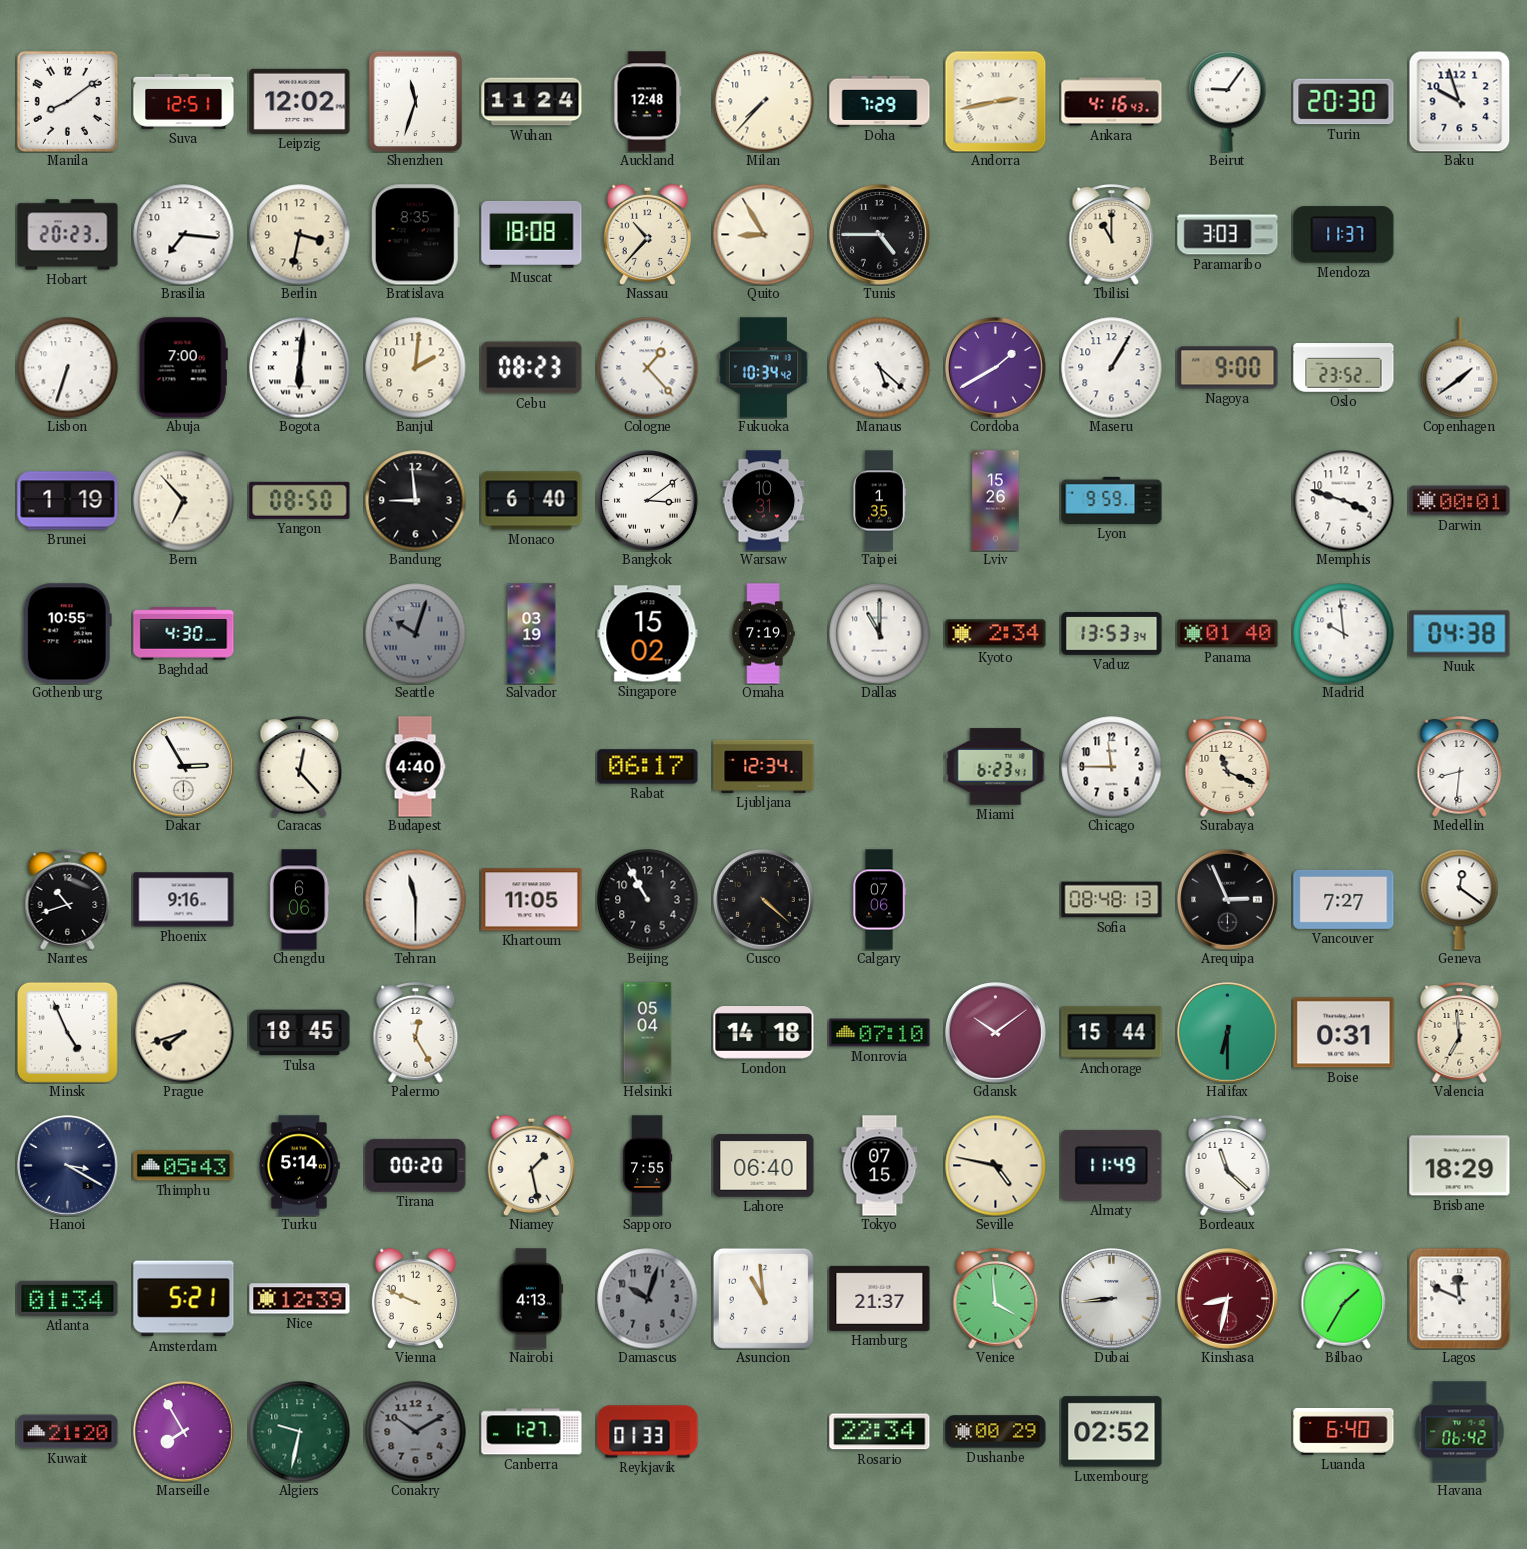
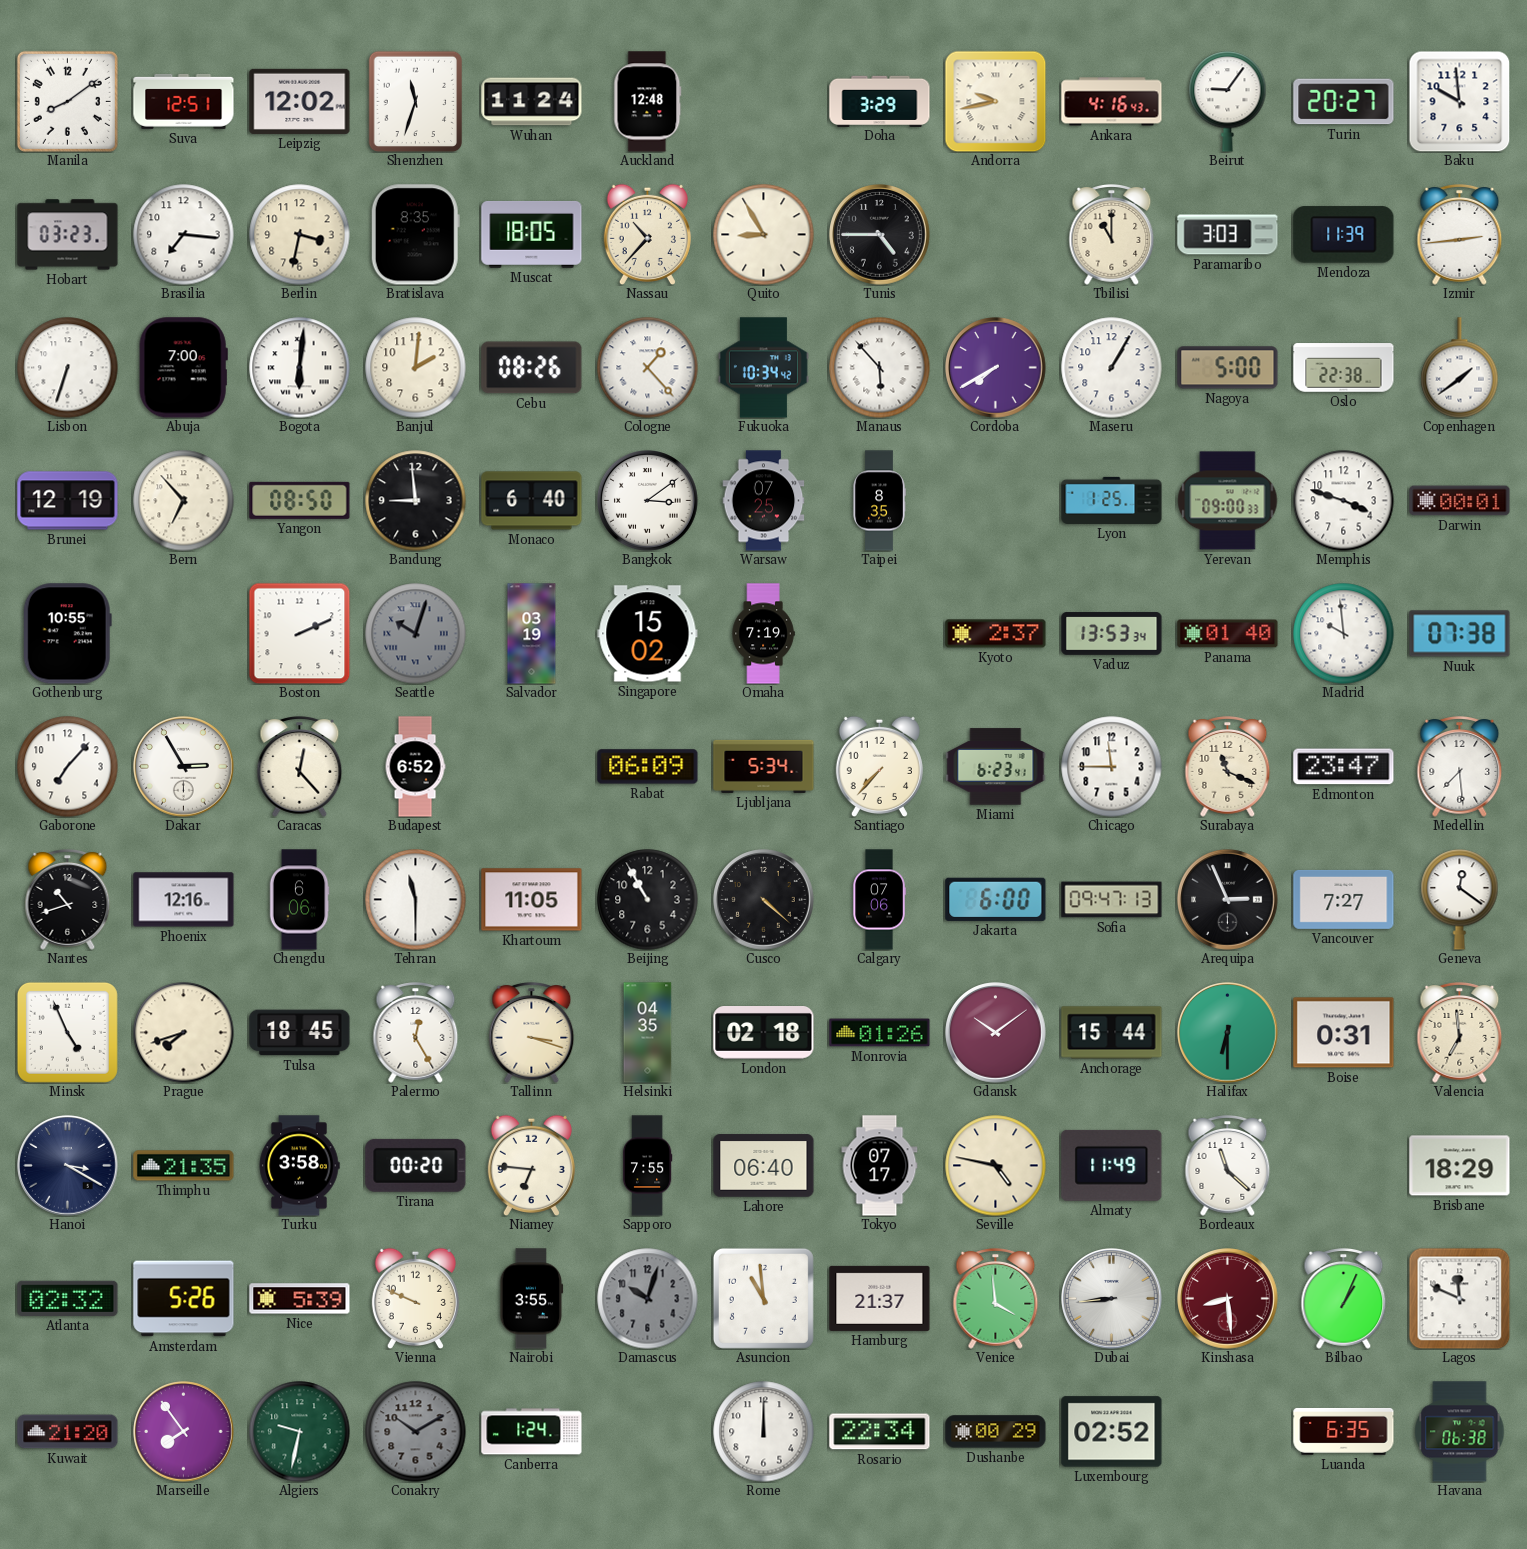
Milan: 7:37 -> none (764, 102)
Doha: 7:29 -> 3:29 (880, 101)
Andorra: 2:43 -> 9:43 (995, 101)
Turin: 20:30 -> 20:27 (1344, 102)
Baku: 9:57 -> 9:59 (1459, 101)
Hobart: 20:23 -> 03:23 (68, 235)
Muscat: 18:08 -> 18:05 (532, 235)
Mendoza: 11:37 -> 11:39 (1344, 235)
Izmir: none -> 2:44 (1460, 235)
Cebu: 08:23 -> 08:26 (532, 368)
Manaus: 5:22 -> 5:53 (880, 368)
Cordoba: 1:40 -> 7:40 (996, 368)
Nagoya: 9:00 -> 5:00 (1228, 368)
Oslo: 23:52 -> 22:38 (1344, 368)
Brunei: 1:19 -> 12:19 (68, 501)
Warsaw: 10:31 -> 07:25 (764, 501)
Taipei: 1:35 -> 8:35 (879, 501)
Lviv: 15:26 -> none (996, 501)
Lyon: 9:59 -> 1:25 (1112, 500)
Yerevan: none -> 09:00 (1228, 501)
Baghdad: 4:30 -> none (184, 634)
Boston: none -> 2:11 (299, 633)
Dallas: 11:00 -> none (880, 634)
Kyoto: 2:34 -> 2:37 (996, 634)
Nuuk: 04:38 -> 07:38 (1460, 634)
Gaborone: none -> 7:07 (68, 767)
Budapest: 4:40 -> 6:52 (415, 767)
Rabat: 06:17 -> 06:09 (648, 767)
Ljubljana: 12:34 -> 5:34 (764, 766)
Santiago: none -> 7:37 (879, 766)
Edmonton: none -> 23:47 (1344, 767)
Medellin: 8:31 -> 7:29 (1460, 767)
Phoenix: 9:16 -> 12:16 (184, 900)
Jakarta: none -> 6:00 (996, 899)
Sofia: 08:48 -> 09:47 (1112, 900)
Tallinn: none -> 3:18 (532, 1033)
Helsinki: 05:04 -> 04:35 (648, 1033)
London: 14:18 -> 02:18 (764, 1033)
Monrovia: 07:10 -> 01:26 (880, 1033)
Thimphu: 05:43 -> 21:35 (184, 1166)
Turku: 5:14 -> 3:58 (299, 1166)
Niamey: 1:28 -> 6:46 (531, 1165)
Tokyo: 07:15 -> 07:17 (880, 1166)
Atlanta: 01:34 -> 02:32 (68, 1298)
Amsterdam: 5:21 -> 5:26 (184, 1299)
Nice: 12:39 -> 5:39 (300, 1299)
Nairobi: 4:13 -> 3:55 (532, 1299)
Kinshasa: 8:32 -> 8:29 (1228, 1299)
Bilbao: 1:35 -> 1:04 (1344, 1299)
Marseille: 7:55 -> 7:54 (184, 1432)
Canberra: 1:27 -> 1:24 (532, 1432)
Reykjavik: 01:33 -> none (648, 1432)
Rome: none -> 12:00 (764, 1432)
Luanda: 6:40 -> 6:35 (1344, 1431)
Havana: 06:42 -> 06:38 (1460, 1432)
